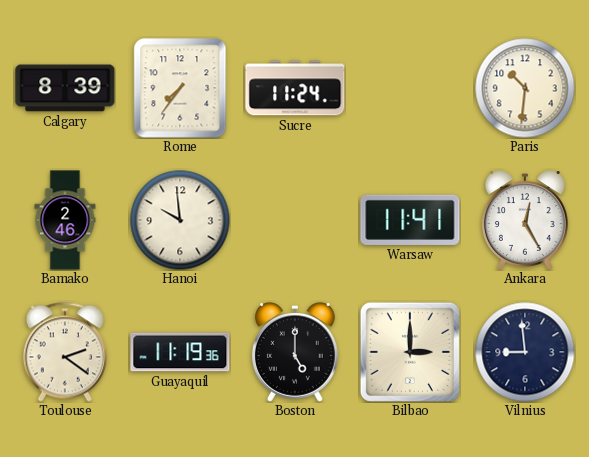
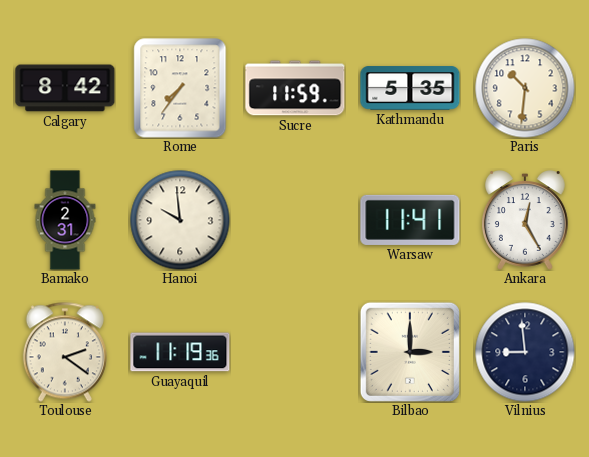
Calgary: 8:39 -> 8:42 (65, 88)
Sucre: 11:24 -> 11:59 (295, 88)
Kathmandu: none -> 5:35 (410, 88)
Bamako: 2:46 -> 2:31 (65, 220)
Boston: 5:00 -> none (295, 352)
